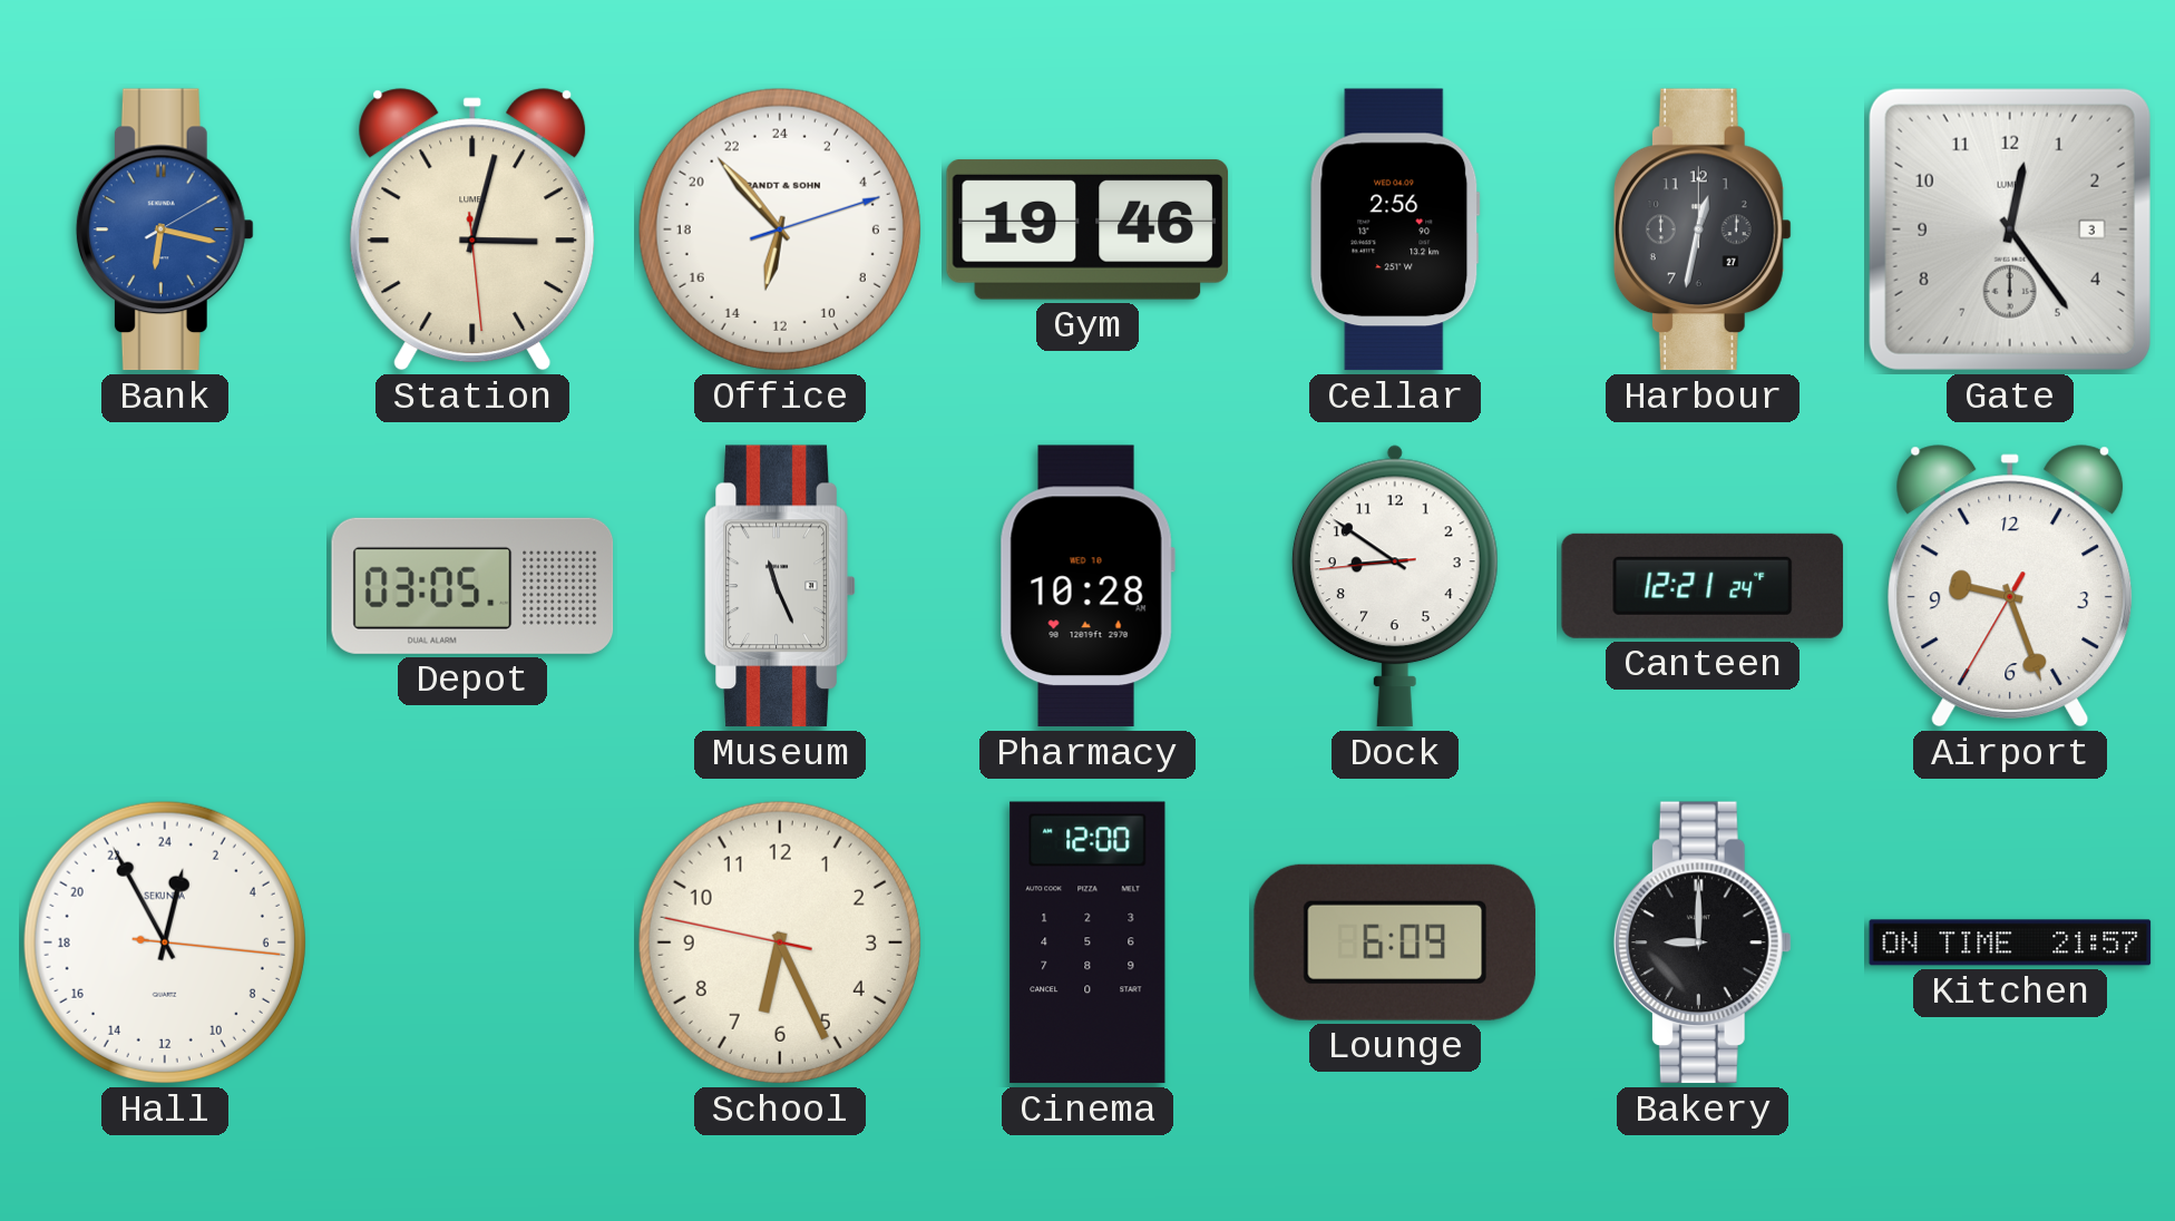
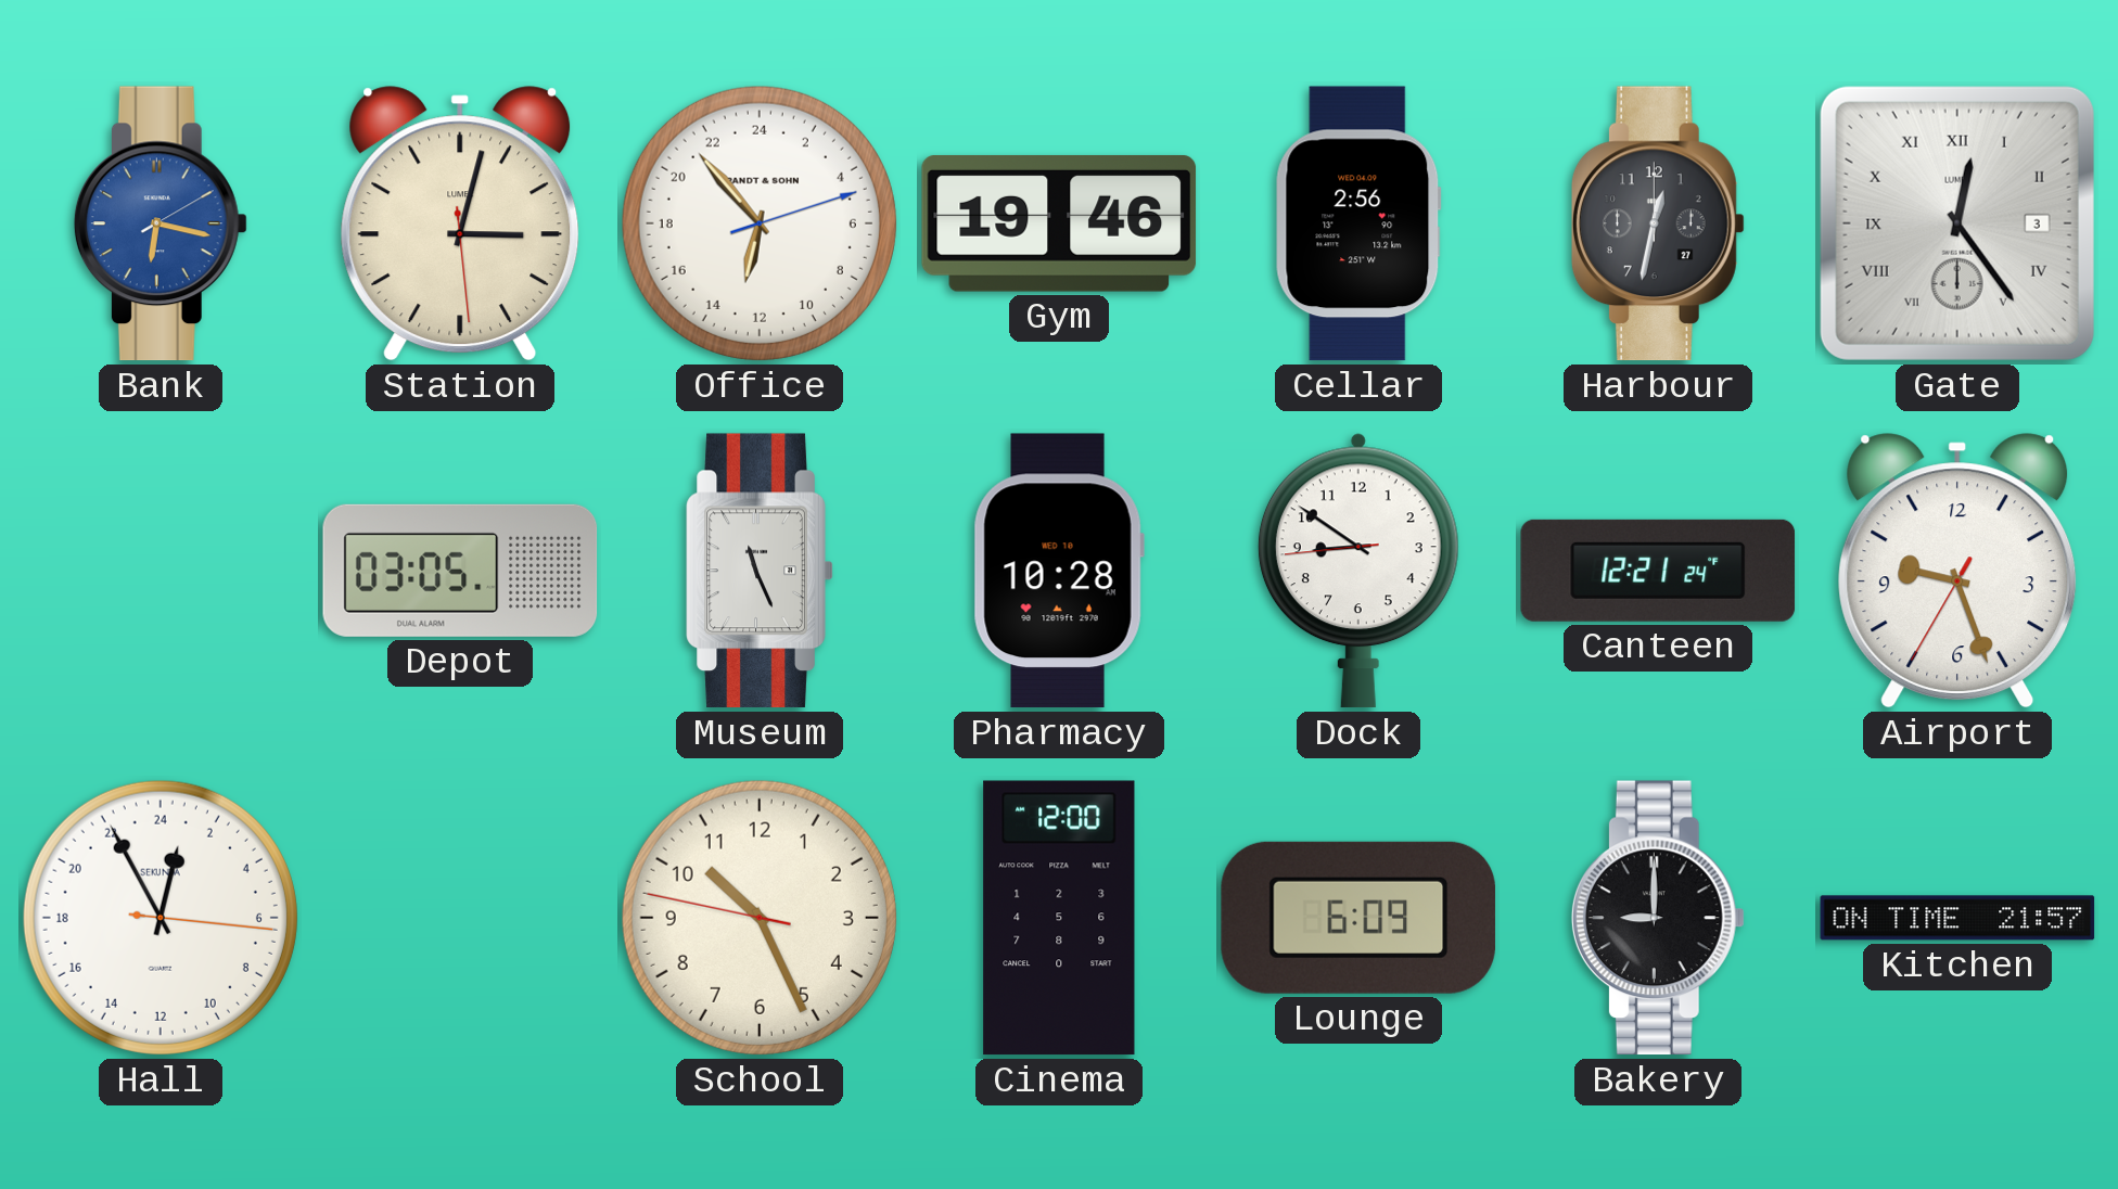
Gate numerals: Arabic -> Roman (1957, 223)
School: 6:25 -> 10:25 (760, 918)
